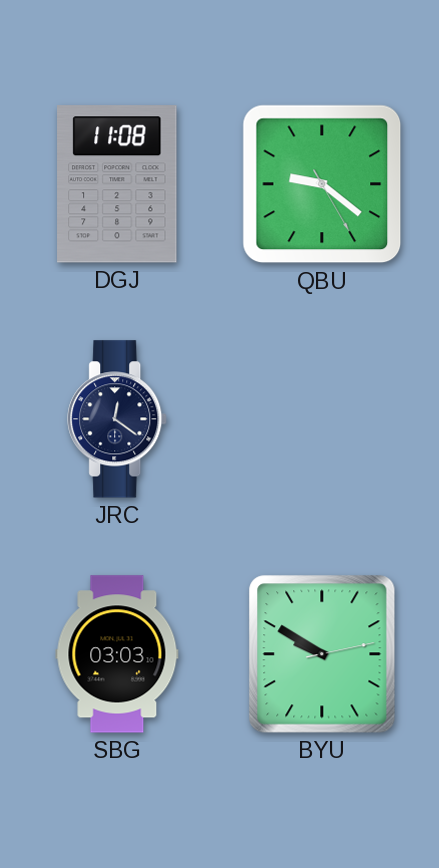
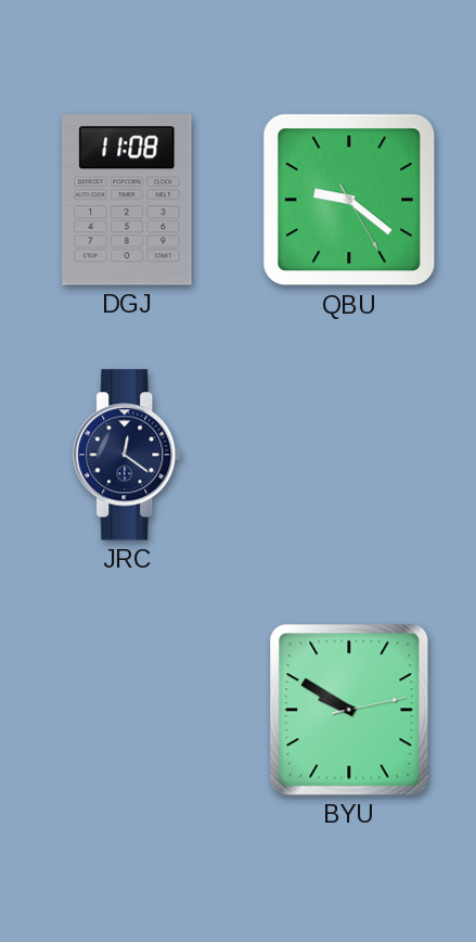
SBG: 03:03 -> none (117, 654)
